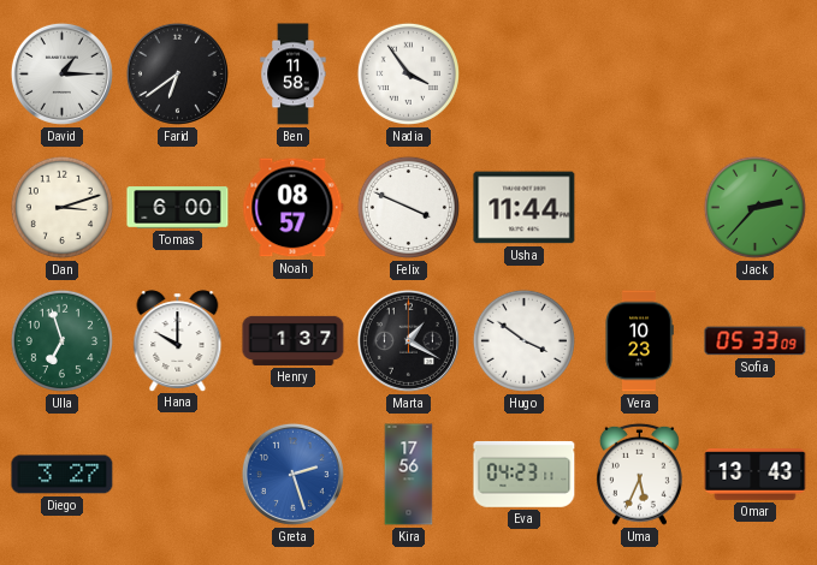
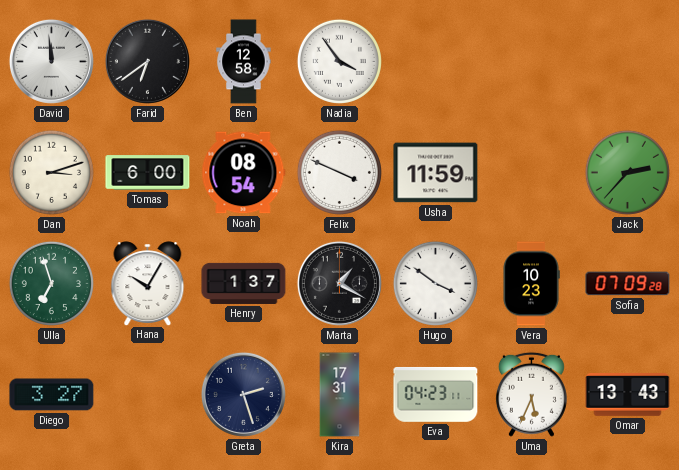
David: 1:15 -> 11:59 (51, 61)
Ben: 11:58 -> 12:58 (244, 62)
Noah: 08:57 -> 08:54 (244, 173)
Usha: 11:44 -> 11:59 (436, 173)
Hana: 10:00 -> 10:05 (148, 283)
Sofia: 05:33 -> 07:09 (628, 284)
Greta dial: blue -> navy (243, 394)
Kira: 17:56 -> 17:31 (340, 395)
